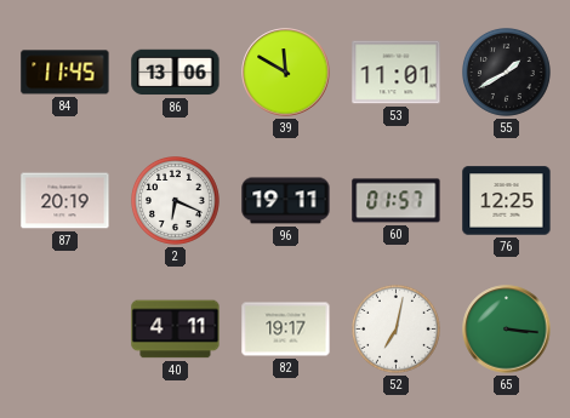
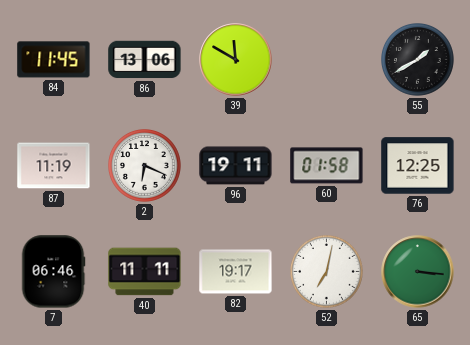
53: 11:01 -> none (397, 73)
87: 20:19 -> 11:19 (54, 166)
60: 01:57 -> 01:58 (327, 166)
7: none -> 06:46 (53, 272)
40: 4:11 -> 11:11 (145, 272)
